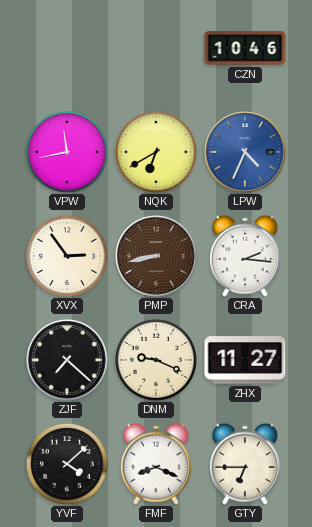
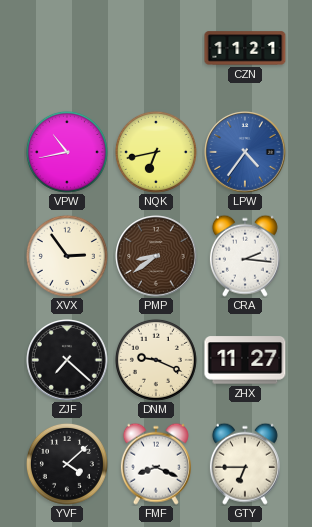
CZN: 10:46 -> 11:21 (245, 48)
VPW: 11:43 -> 10:43 (67, 152)
NQK: 6:40 -> 6:43 (156, 152)
LPW: 4:34 -> 4:36 (245, 152)
PMP: 8:43 -> 8:39 (156, 256)
